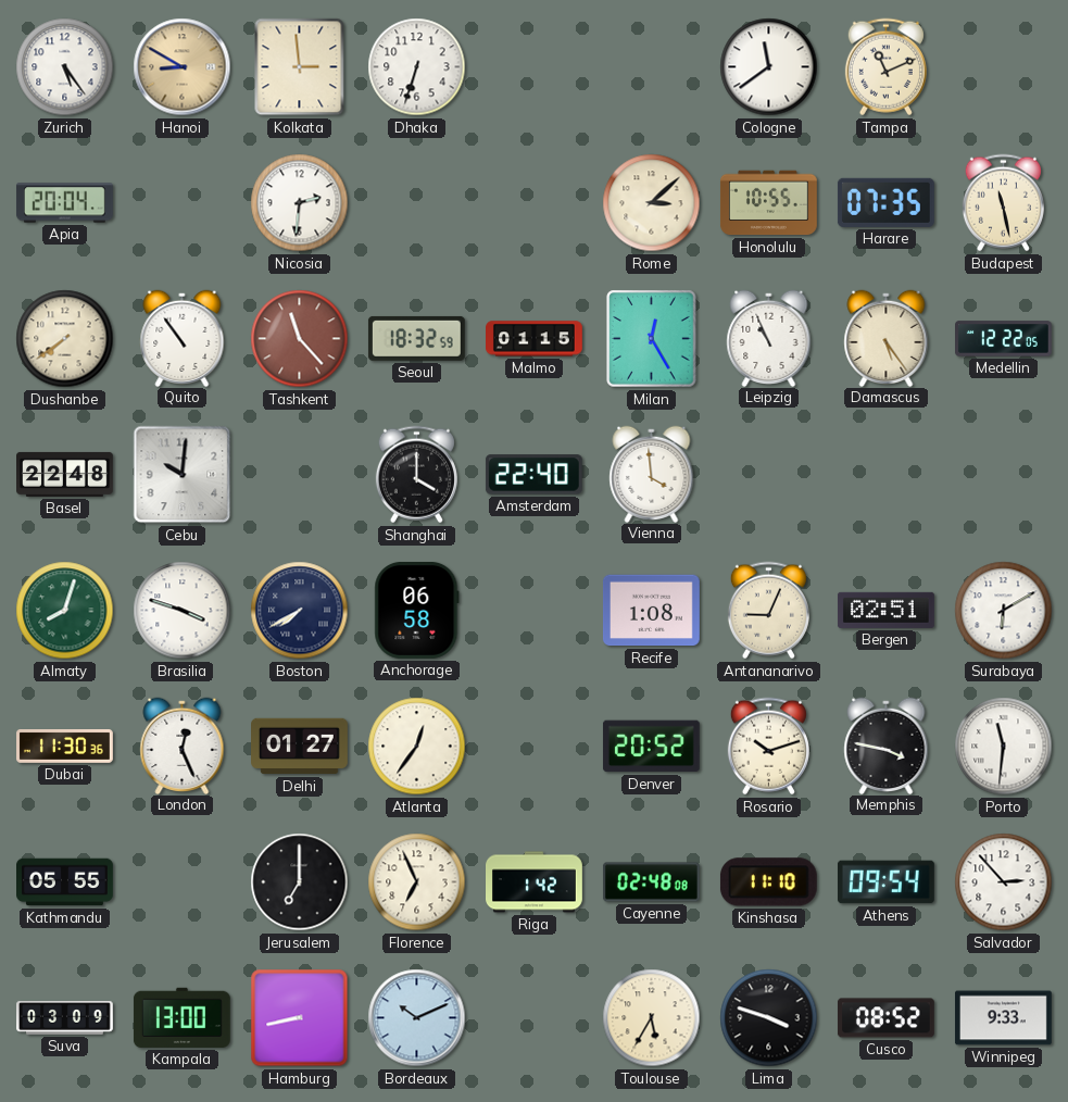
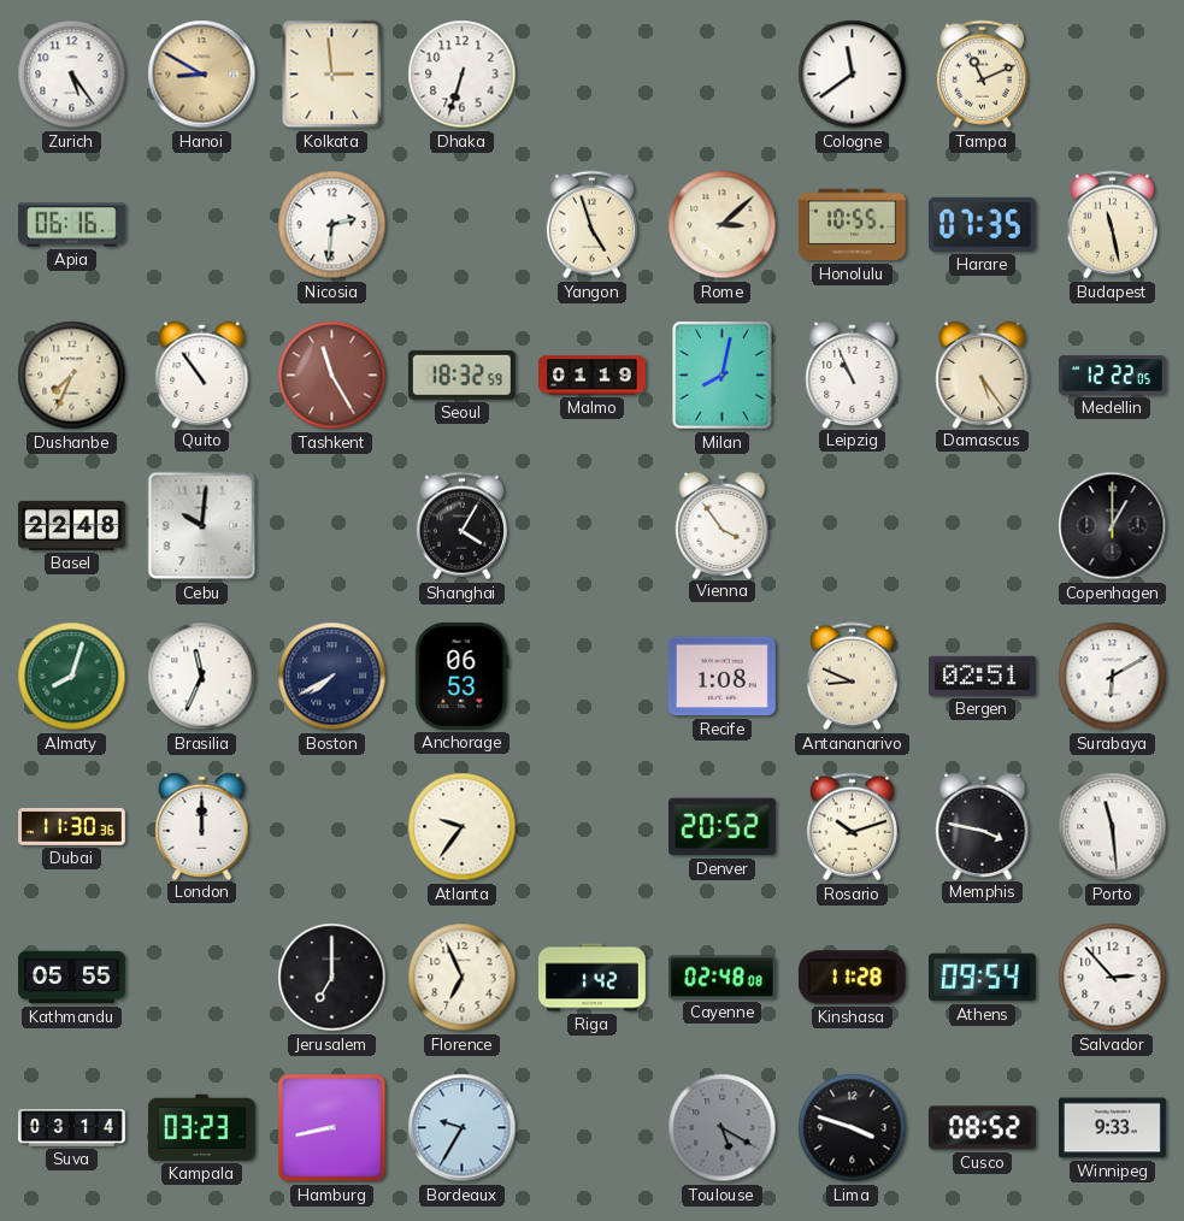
Apia: 20:04 -> 06:16 (71, 225)
Yangon: none -> 4:57 (591, 225)
Dushanbe: 7:39 -> 7:34 (72, 376)
Tashkent: 11:23 -> 11:25 (332, 376)
Malmo: 01:15 -> 01:19 (593, 376)
Milan: 12:25 -> 8:02 (723, 376)
Shanghai: 4:00 -> 4:05 (461, 526)
Amsterdam: 22:40 -> none (533, 475)
Vienna: 3:59 -> 3:54 (723, 525)
Copenhagen: none -> 1:00 (1113, 526)
Brasilia: 3:48 -> 11:34 (202, 677)
Anchorage: 06:58 -> 06:53 (463, 676)
Antananarivo: 9:04 -> 8:49 (852, 677)
London: 12:26 -> 12:00 (202, 826)
Delhi: 01:27 -> none (300, 747)
Atlanta: 12:36 -> 9:36 (463, 827)
Porto: 11:31 -> 11:29 (1113, 827)
Kinshasa: 11:10 -> 11:28 (852, 978)
Suva: 03:09 -> 03:14 (72, 1128)
Kampala: 13:00 -> 03:23 (201, 1127)
Bordeaux: 10:11 -> 9:35 (463, 1128)
Toulouse: 5:35 -> 5:20 (723, 1128)
Toulouse dial: cream -> grey (723, 1128)
